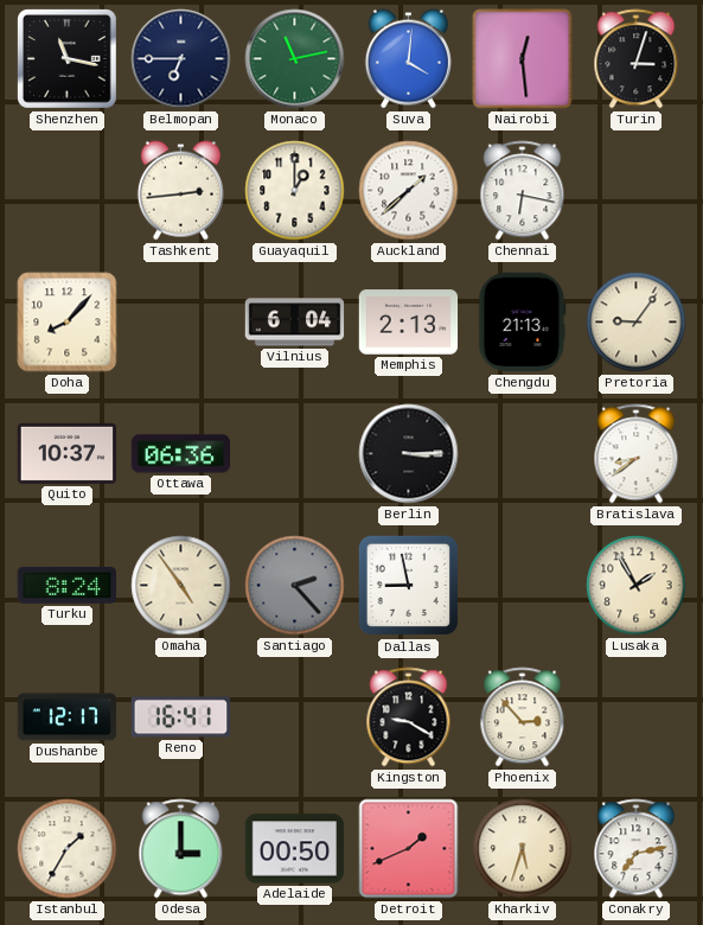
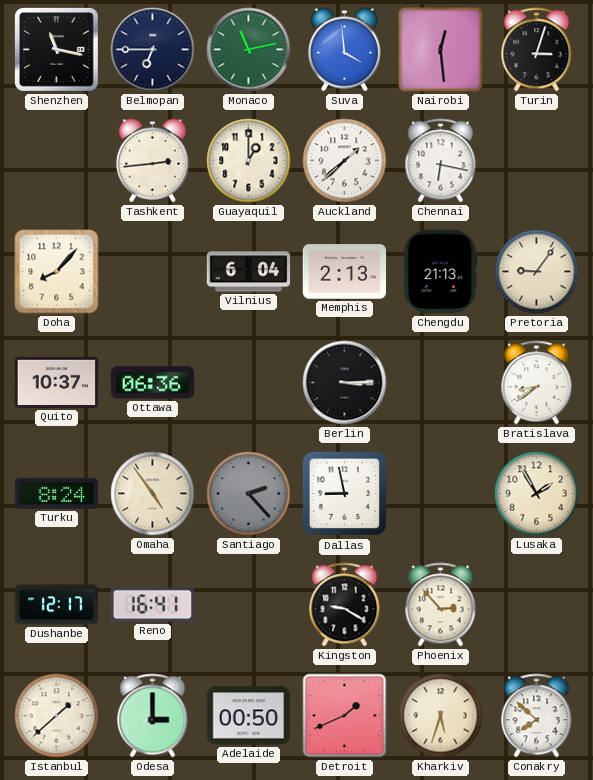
Suva: 4:01 -> 3:59 (344, 50)
Istanbul: 1:35 -> 1:38 (57, 716)
Conakry: 7:13 -> 7:52 (537, 716)
